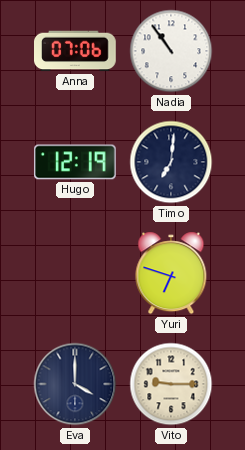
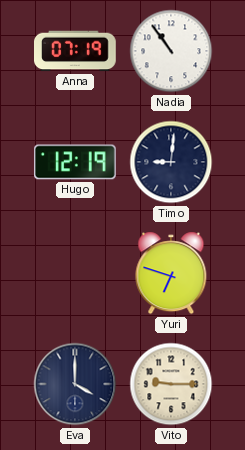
Anna: 07:06 -> 07:19 (76, 51)
Timo: 7:01 -> 9:01 (171, 162)
